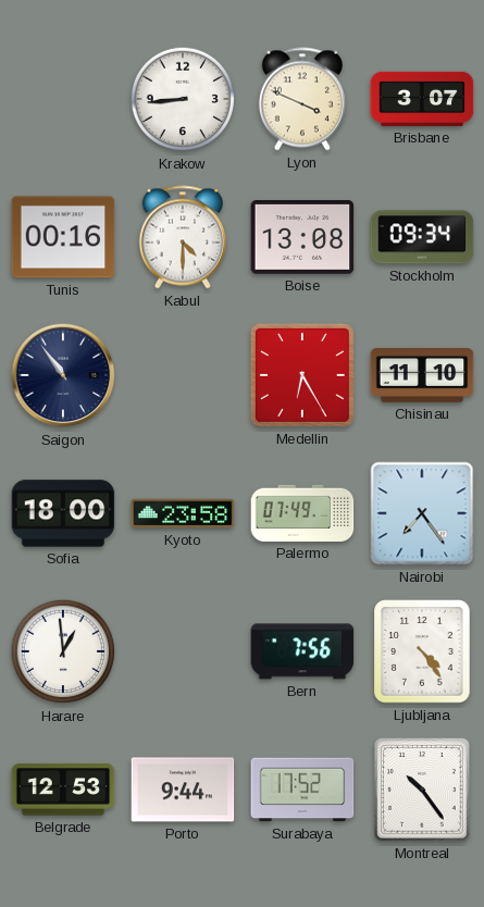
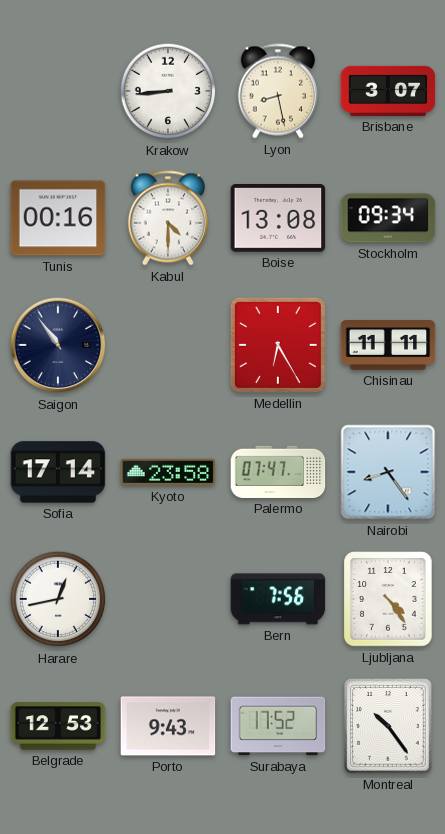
Lyon: 3:49 -> 8:28 (278, 91)
Chisinau: 11:10 -> 11:11 (388, 345)
Sofia: 18:00 -> 17:14 (58, 472)
Palermo: 07:49 -> 07:47 (278, 472)
Nairobi: 7:24 -> 8:24 (388, 472)
Harare: 12:59 -> 12:43 (58, 599)
Porto: 9:44 -> 9:43 (168, 726)
